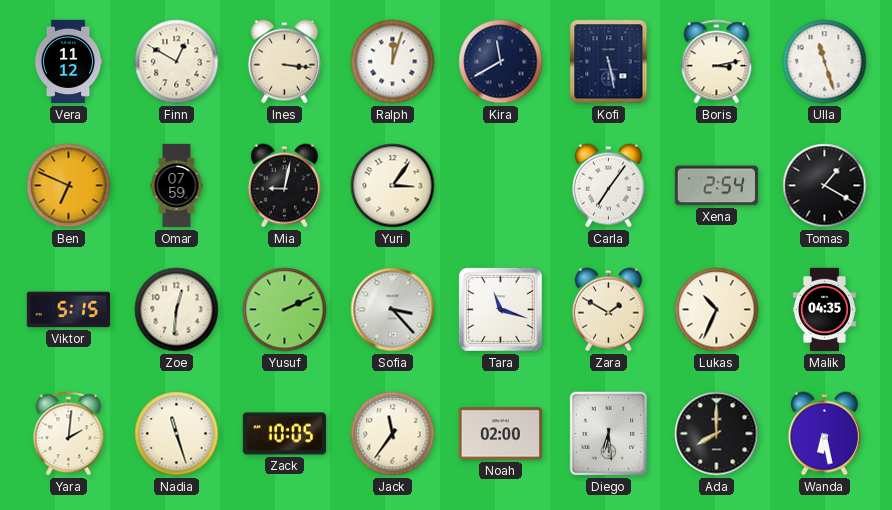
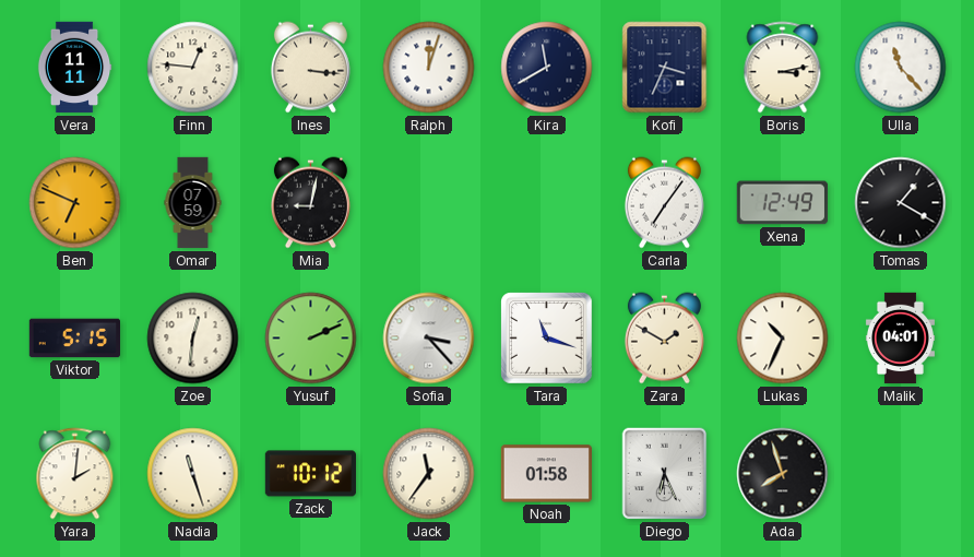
Vera: 11:12 -> 11:11 (74, 68)
Finn: 12:50 -> 12:46 (193, 68)
Kofi: 5:28 -> 3:34 (665, 68)
Ulla: 11:27 -> 11:23 (901, 68)
Yuri: 3:06 -> none (393, 186)
Xena: 2:54 -> 12:49 (782, 203)
Malik: 04:35 -> 04:01 (900, 339)
Zack: 10:05 -> 10:12 (310, 474)
Noah: 02:00 -> 01:58 (546, 474)
Diego: 6:29 -> 6:26 (665, 474)
Ada: 8:00 -> 7:57 (783, 474)
Wanda: 6:28 -> none (824, 434)
